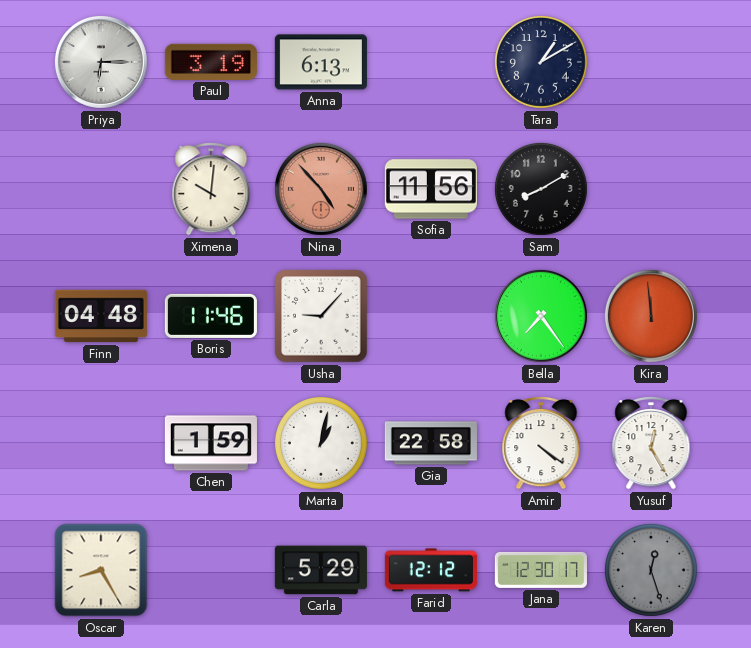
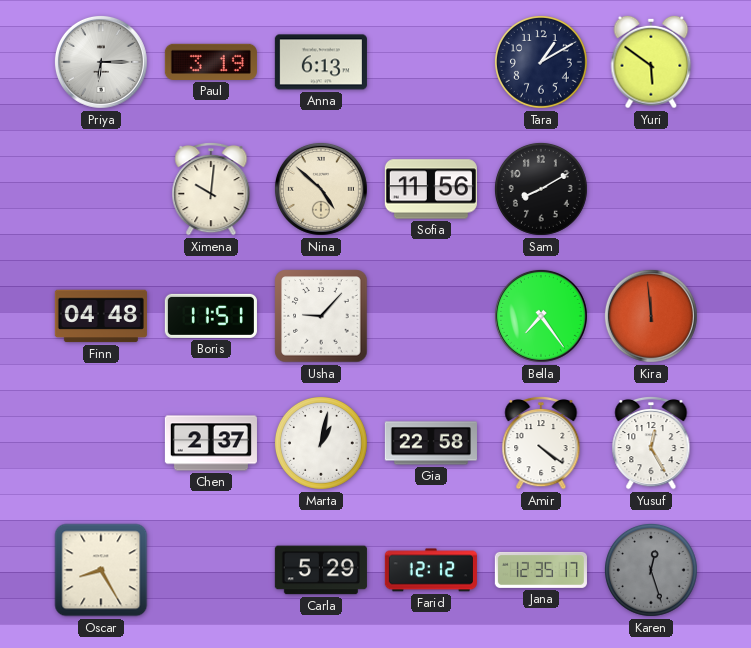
Yuri: none -> 5:51 (651, 62)
Nina: 4:53 -> 4:52 (321, 189)
Nina dial: salmon -> cream (321, 189)
Boris: 11:46 -> 11:51 (211, 316)
Chen: 1:59 -> 2:37 (211, 443)
Jana: 12:30 -> 12:35 (541, 570)
